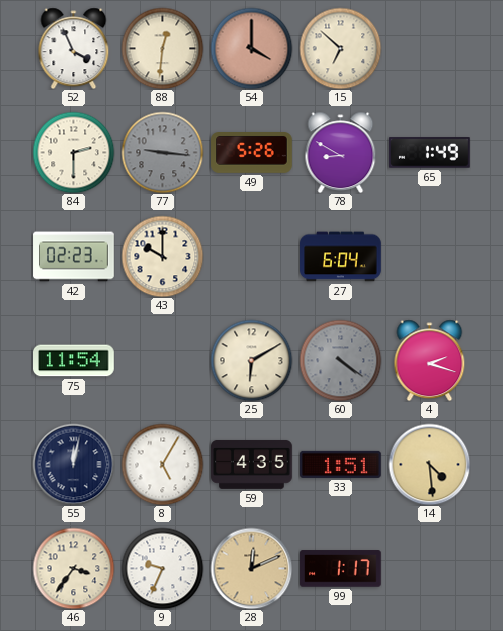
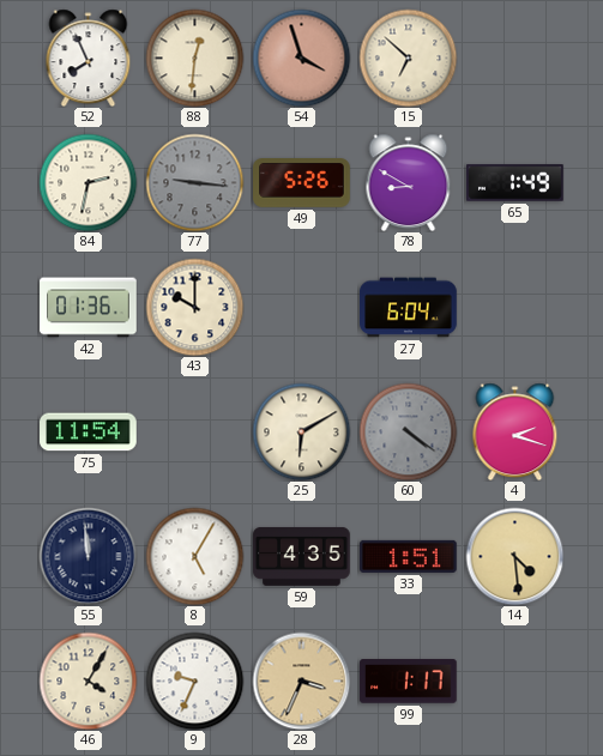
52: 3:56 -> 7:56 (89, 58)
54: 4:00 -> 3:57 (301, 58)
84: 2:30 -> 2:32 (88, 182)
42: 02:23 -> 01:36 (89, 308)
55: 12:02 -> 11:59 (88, 556)
46: 3:36 -> 4:05 (88, 681)
28: 12:11 -> 3:34 (301, 681)
